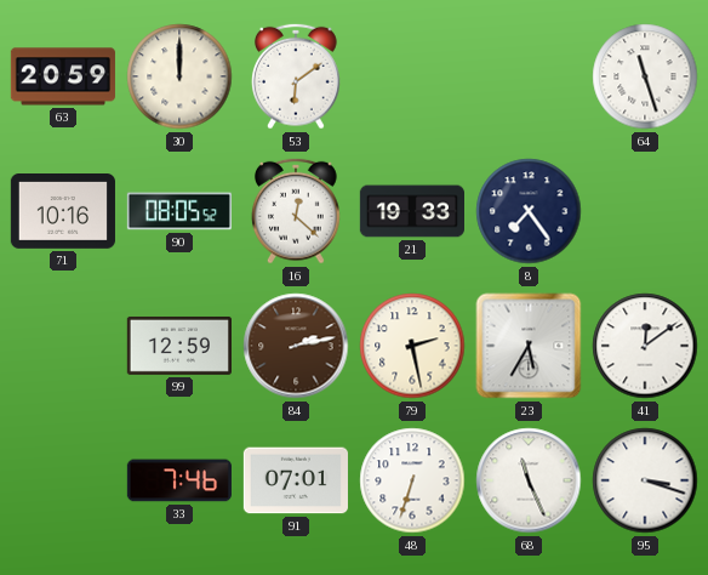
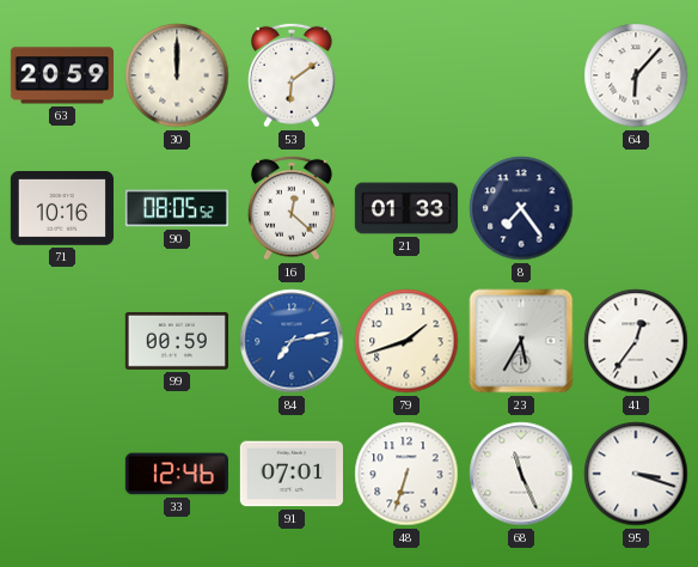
64: 11:27 -> 6:07 (636, 75)
21: 19:33 -> 01:33 (405, 208)
99: 12:59 -> 00:59 (177, 341)
84: 2:13 -> 7:13 (292, 341)
84 dial: brown -> blue (292, 341)
79: 2:28 -> 1:42 (406, 341)
41: 12:09 -> 12:36 (636, 341)
33: 7:46 -> 12:46 (177, 474)
